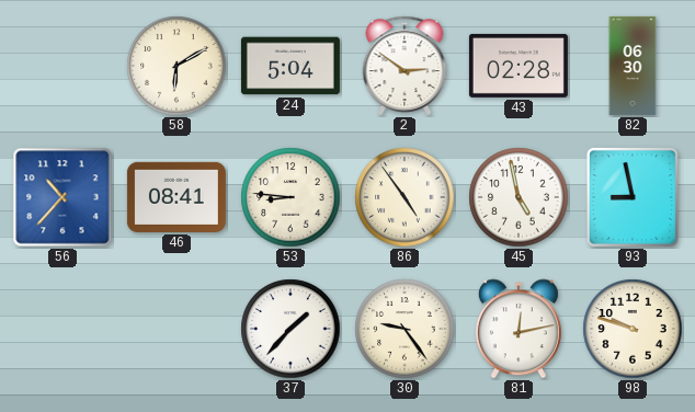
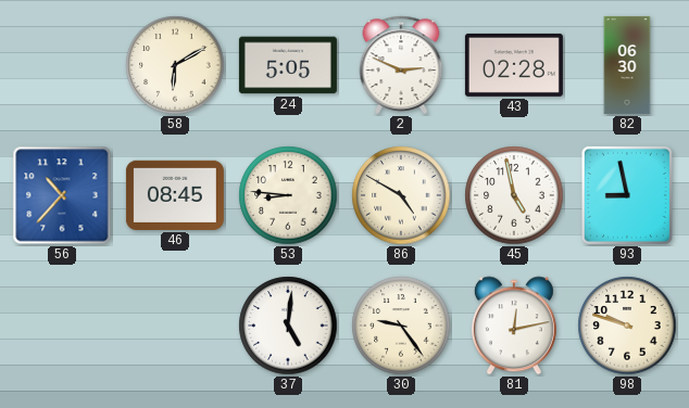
24: 5:04 -> 5:05 (288, 65)
2: 2:51 -> 2:49 (401, 65)
46: 08:41 -> 08:45 (175, 195)
86: 4:54 -> 4:50 (401, 195)
37: 1:37 -> 5:01 (288, 326)
